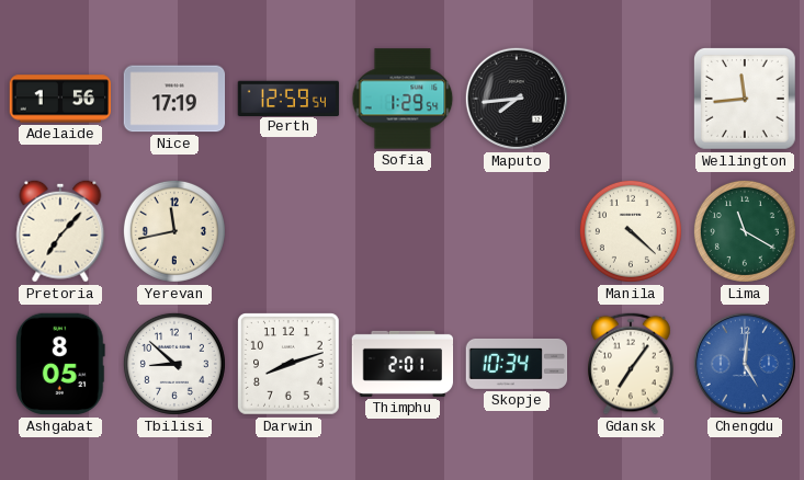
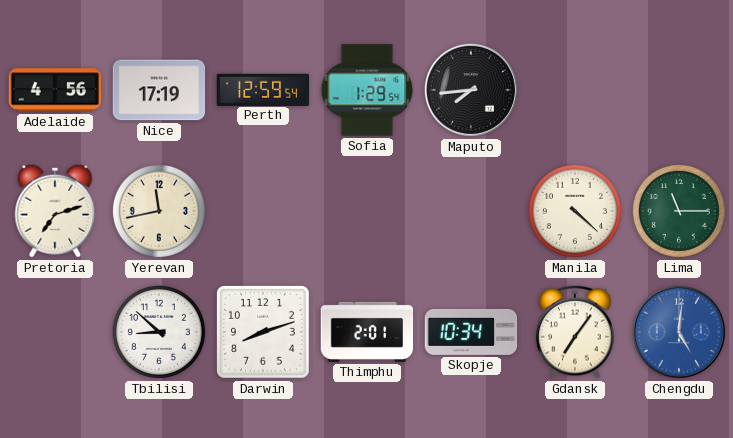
Adelaide: 1:56 -> 4:56 (55, 90)
Wellington: 11:44 -> none (745, 99)
Pretoria: 7:07 -> 7:12 (55, 211)
Lima: 11:20 -> 11:15 (679, 211)
Ashgabat: 8:05 -> none (60, 364)
